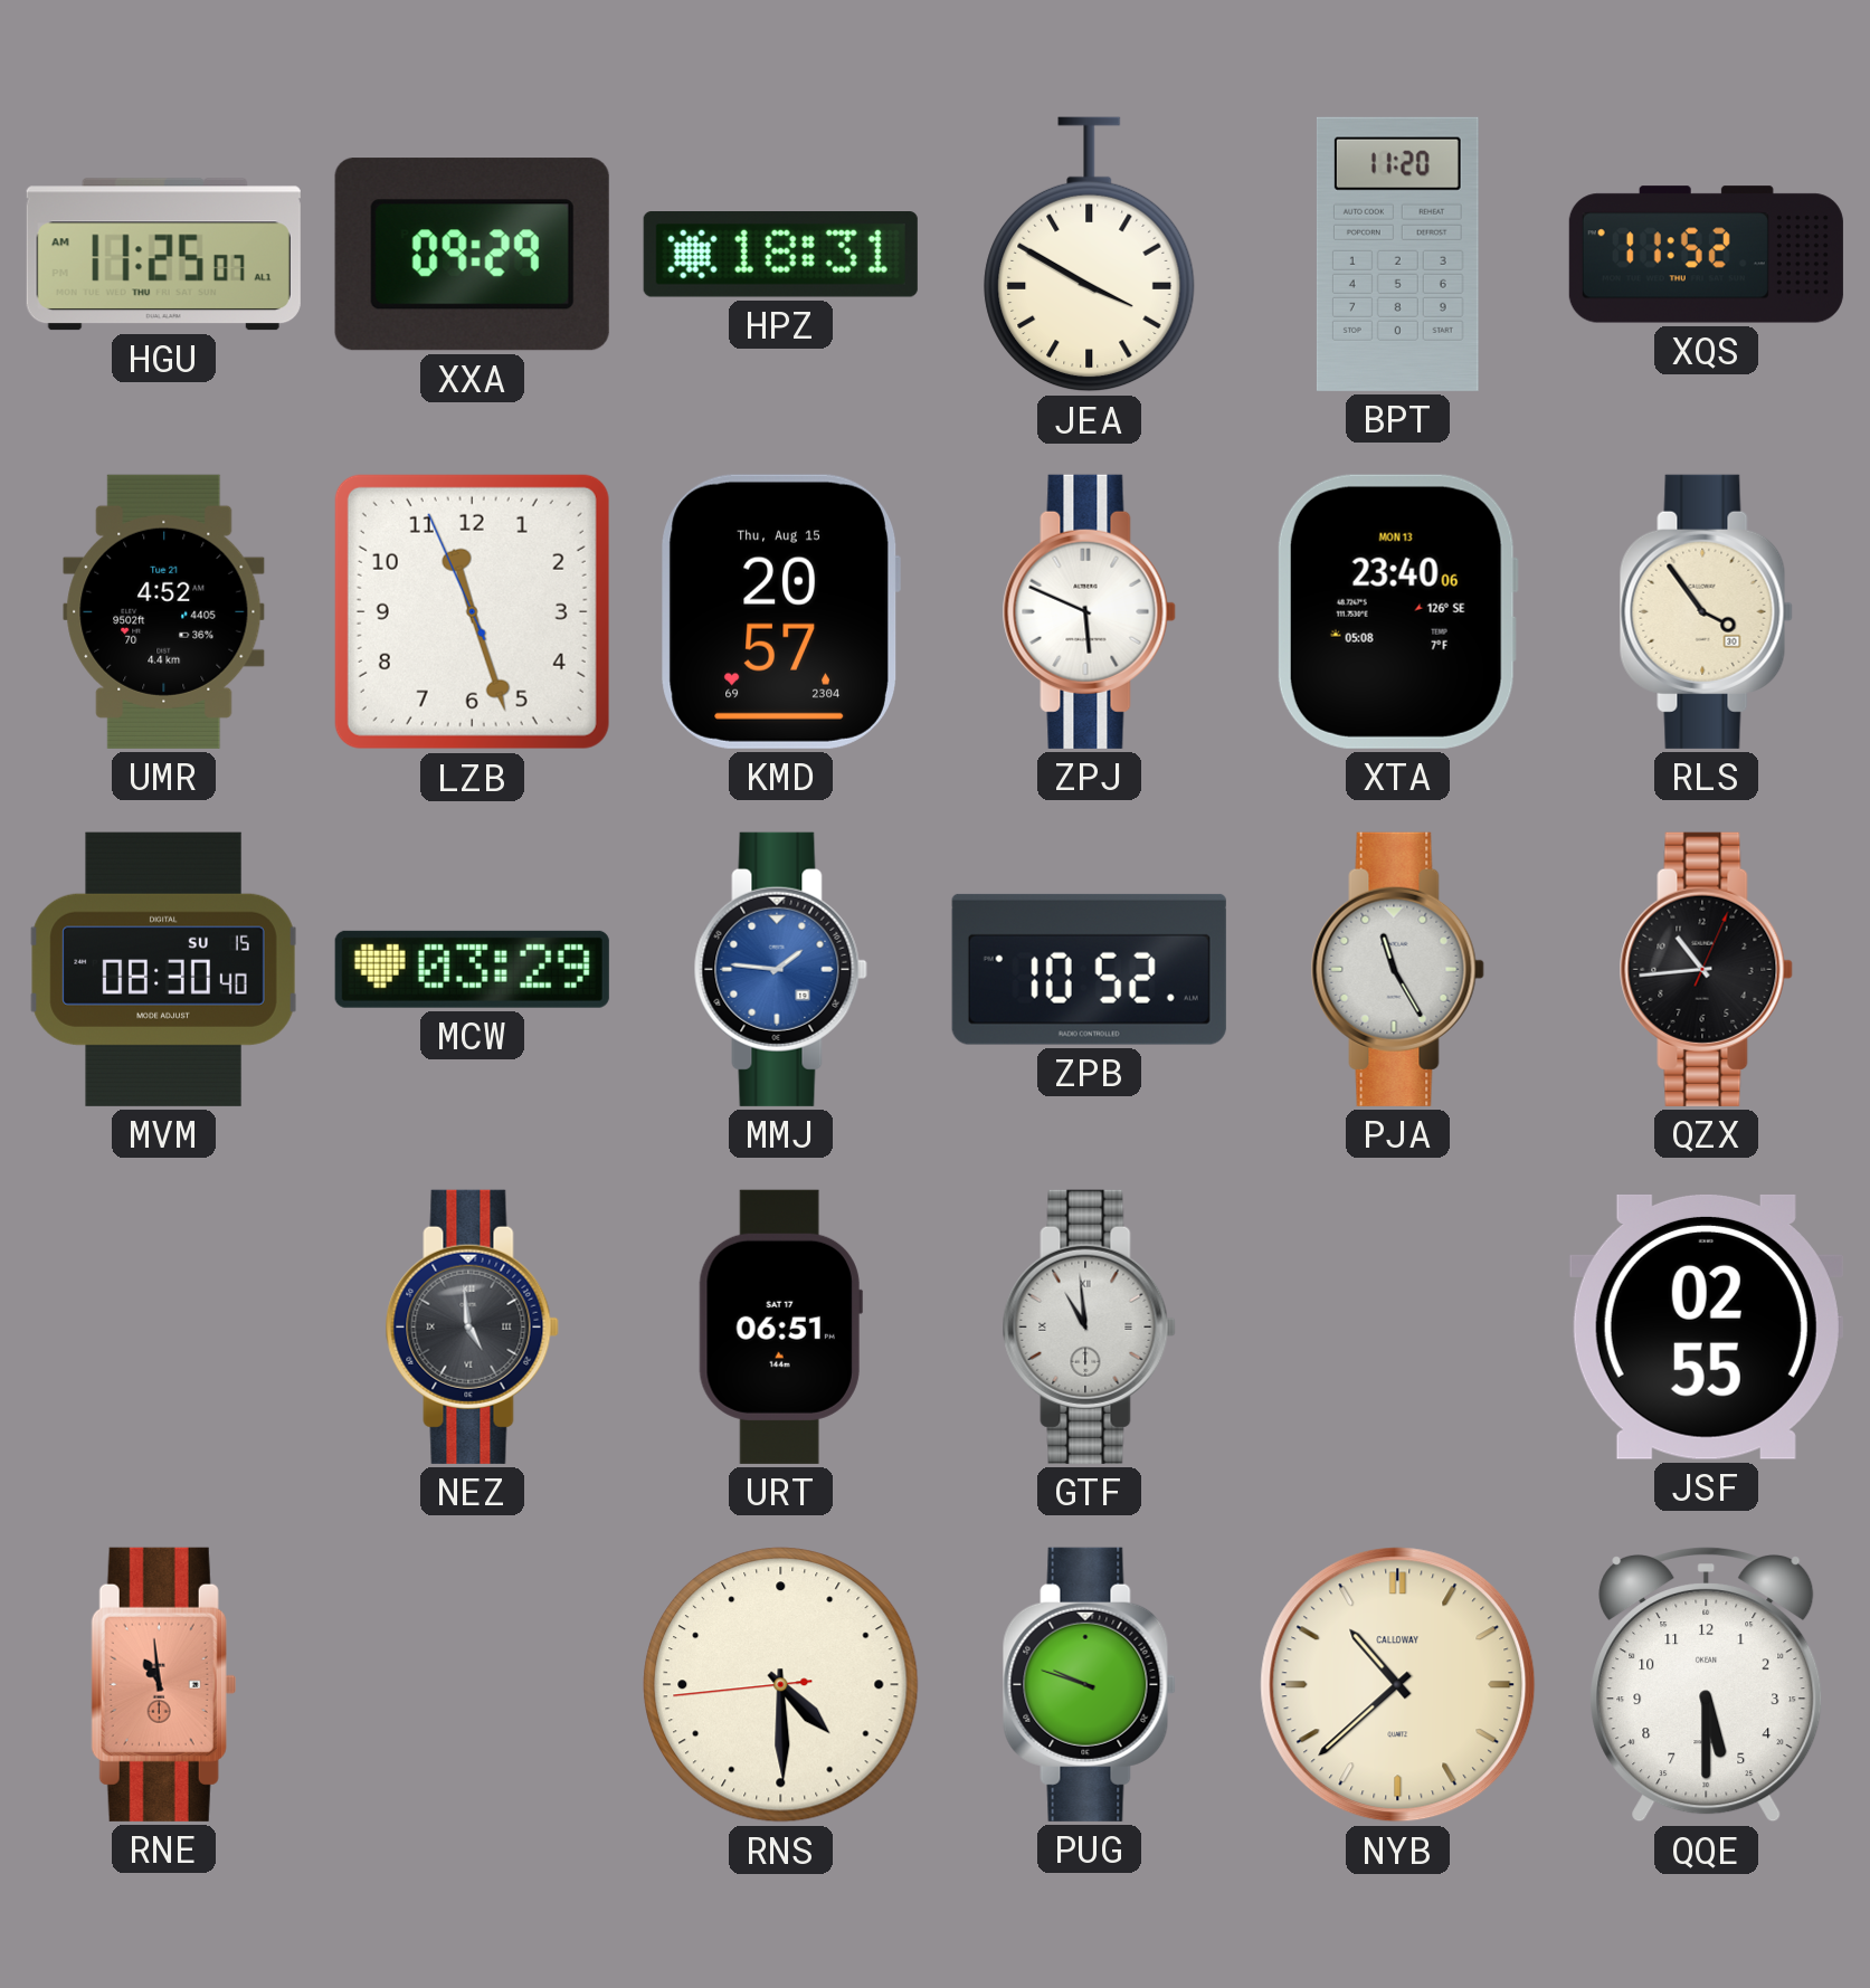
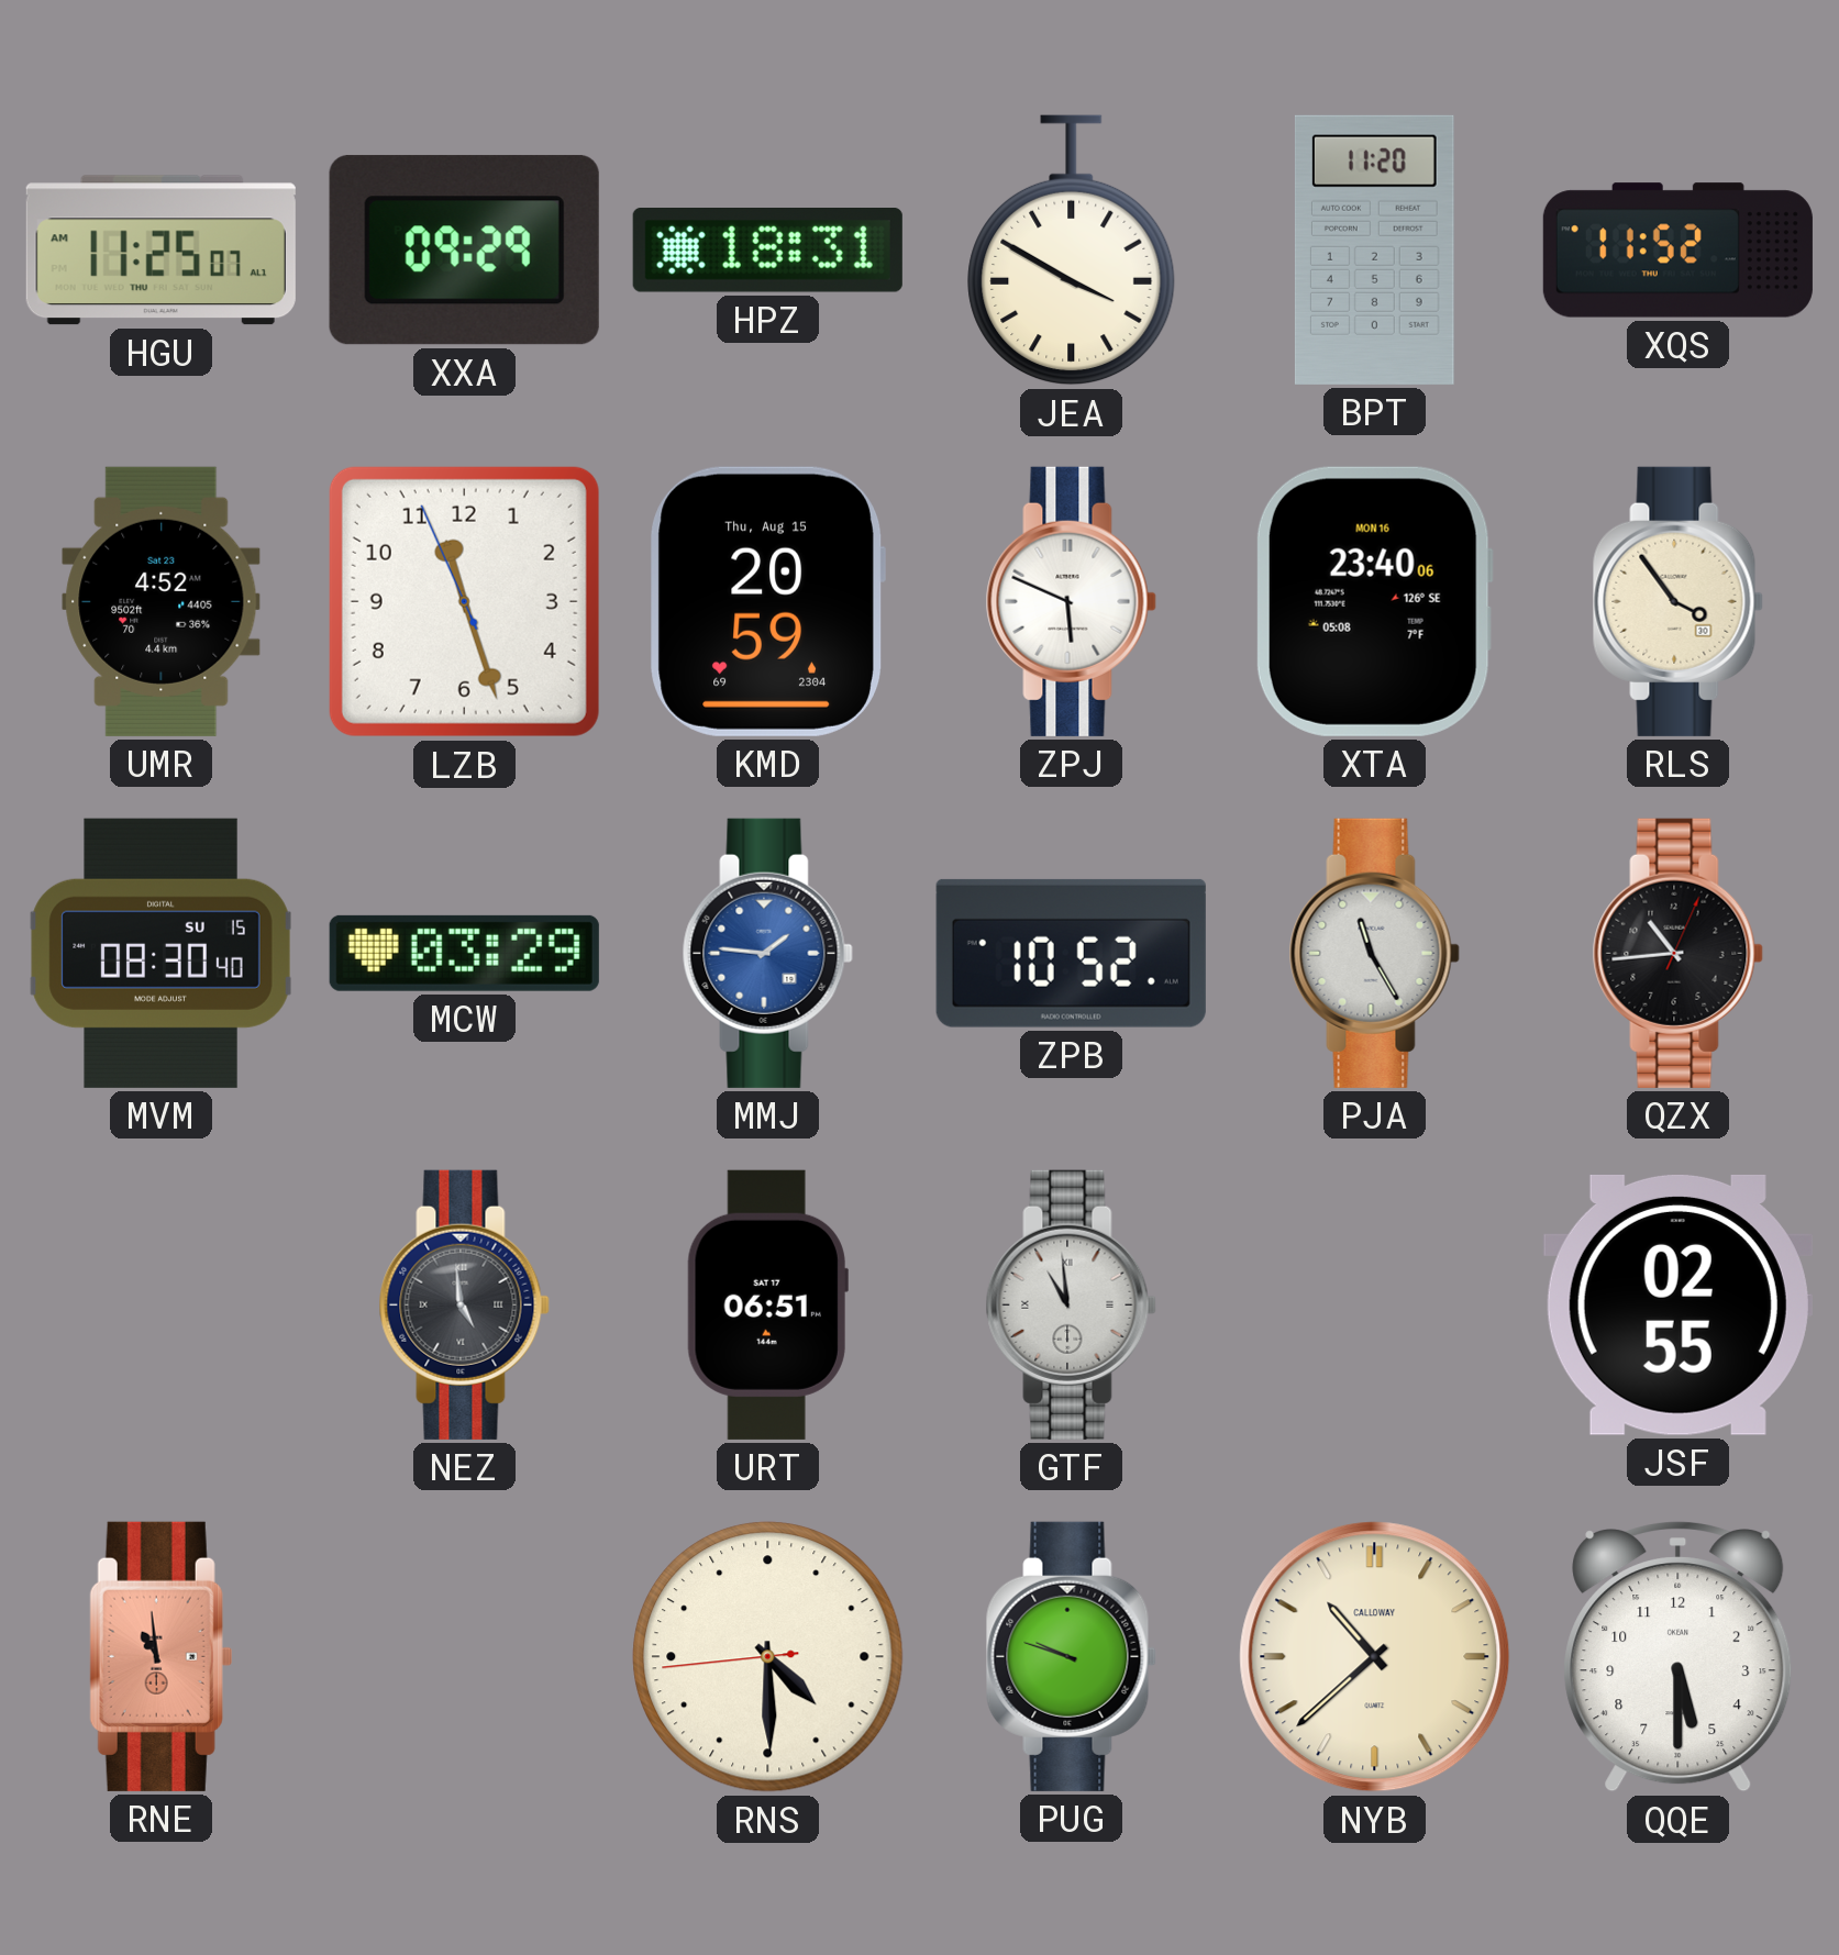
UMR date: Tue 21 -> Sat 23 (162, 601)
KMD: 20:57 -> 20:59 (767, 601)
XTA date: MON 13 -> MON 16 (1374, 601)
